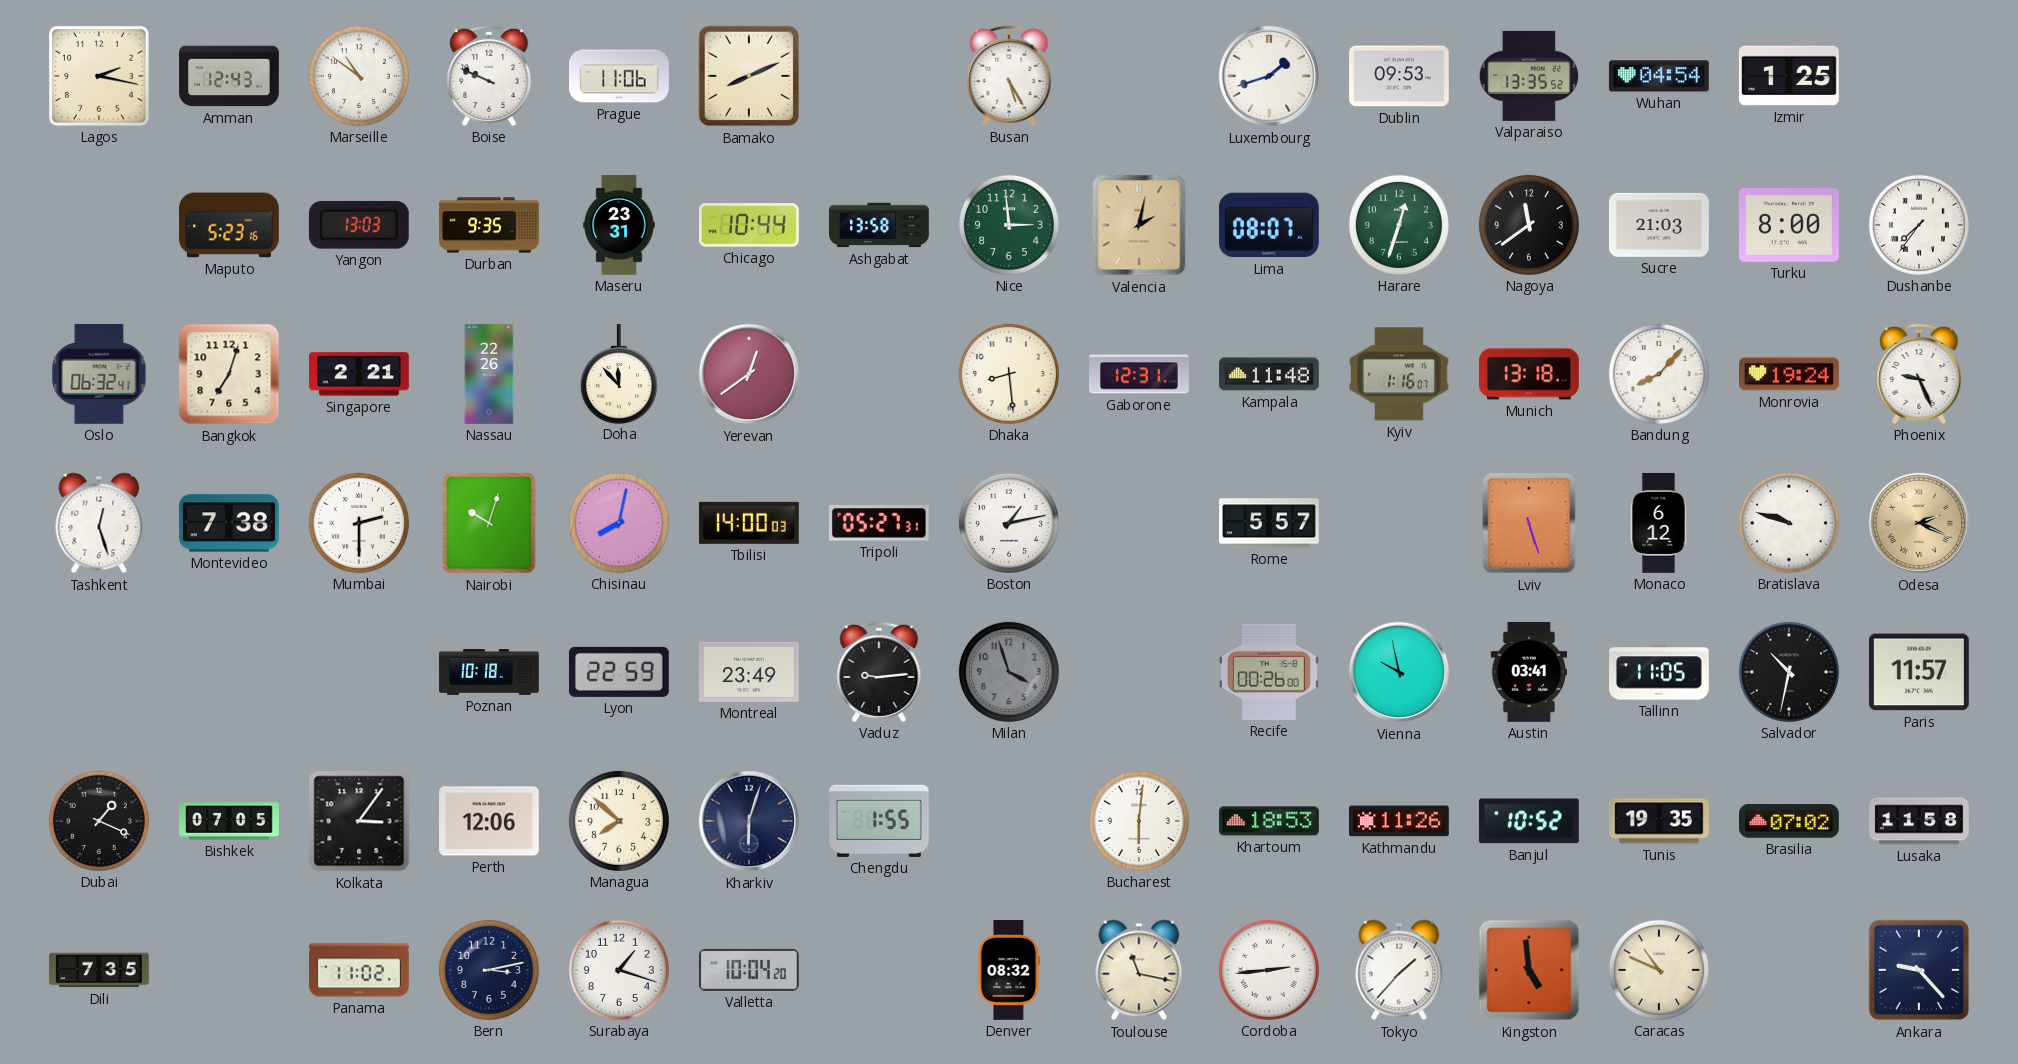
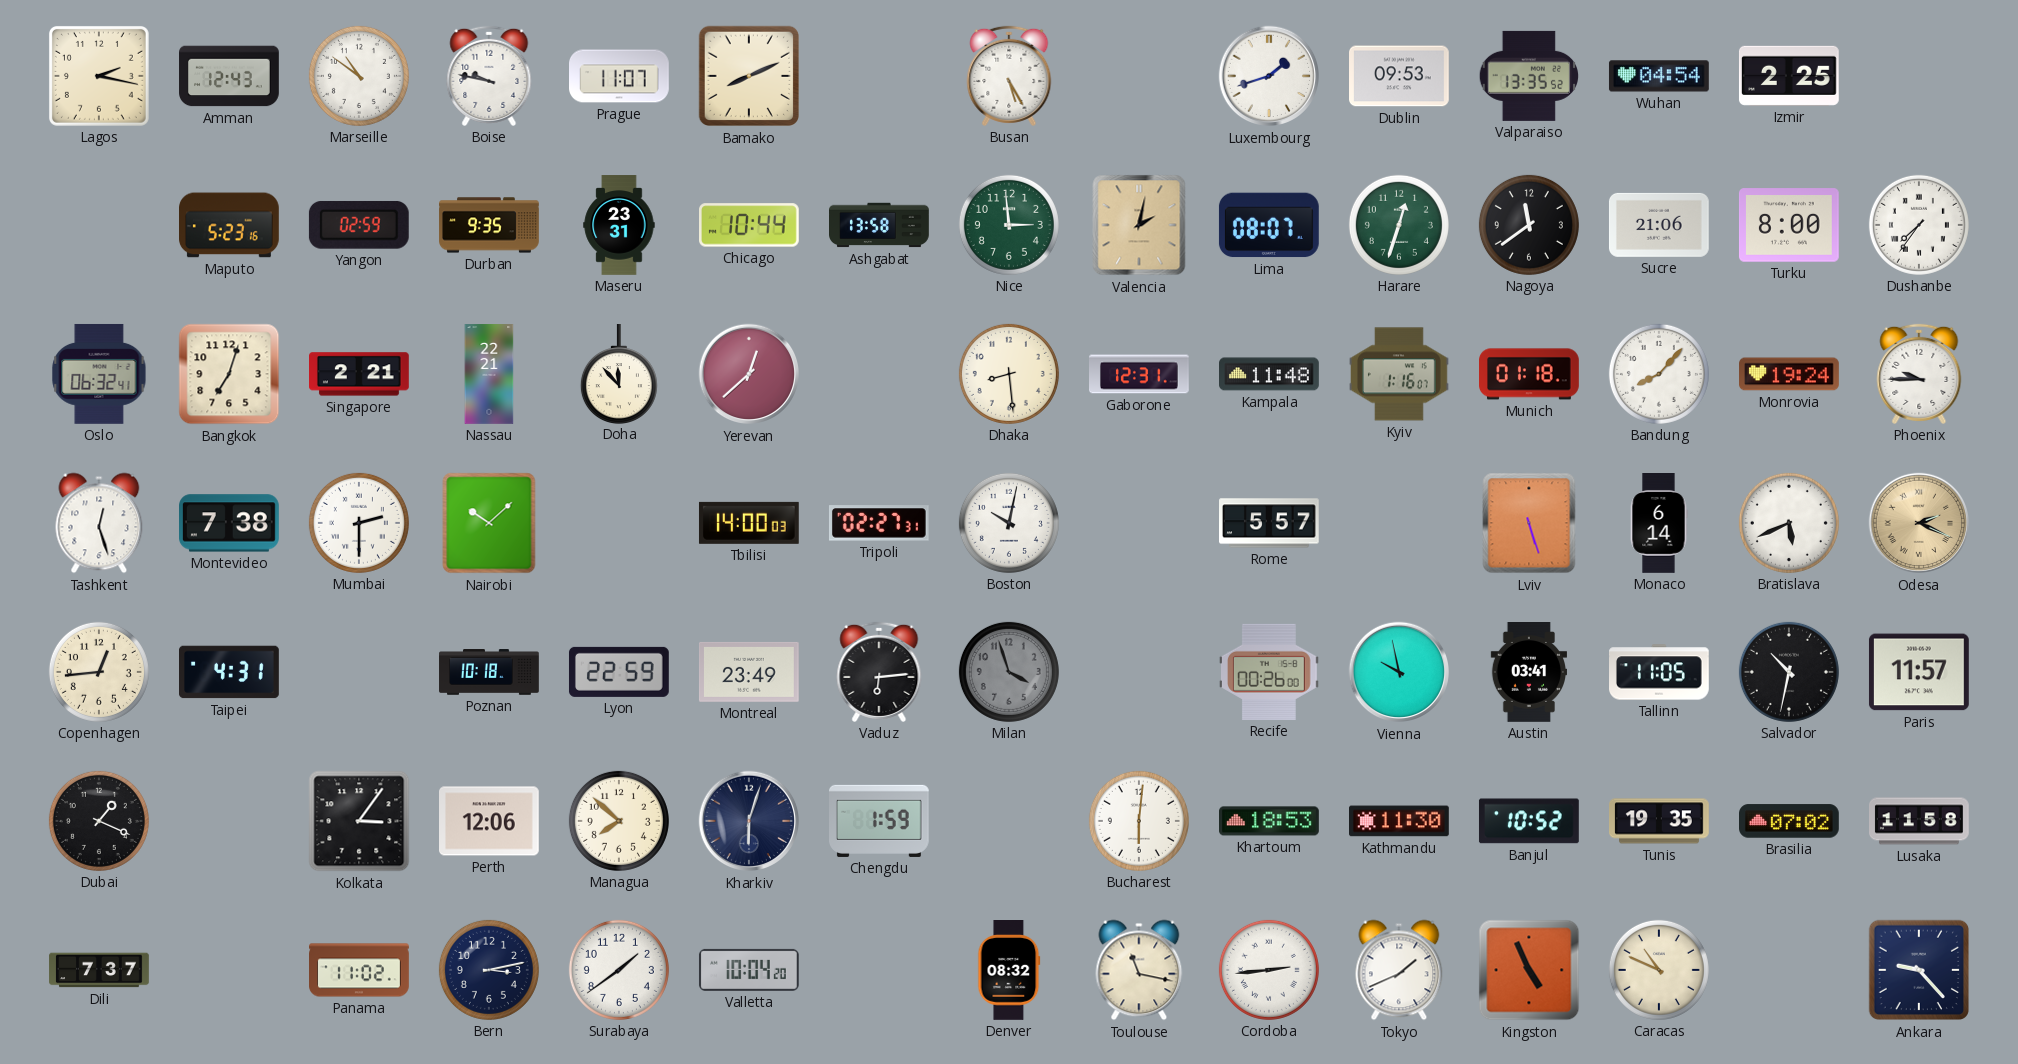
Boise: 9:49 -> 9:47 (489, 76)
Prague: 11:06 -> 11:07 (620, 76)
Izmir: 1:25 -> 2:25 (1789, 76)
Yangon: 13:03 -> 02:59 (359, 225)
Sucre: 21:03 -> 21:06 (1659, 225)
Nassau: 22:26 -> 22:21 (489, 374)
Yerevan: 12:39 -> 12:38 (749, 374)
Munich: 13:18 -> 01:18 (1530, 374)
Phoenix: 9:26 -> 9:45 (1919, 374)
Nairobi: 10:03 -> 10:08 (489, 523)
Chisinau: 8:02 -> none (619, 523)
Tripoli: 05:27 -> 02:27 (879, 523)
Boston: 1:13 -> 10:02 (1009, 523)
Monaco: 6:12 -> 6:14 (1659, 524)
Bratislava: 9:48 -> 5:41 (1789, 523)
Copenhagen: none -> 12:44 (99, 672)
Taipei: none -> 4:31 (230, 672)
Vaduz: 9:14 -> 6:14 (879, 672)
Bishkek: 07:05 -> none (230, 821)
Chengdu: 1:55 -> 1:59 (880, 821)
Kathmandu: 11:26 -> 11:30 (1400, 821)
Dili: 7:35 -> 7:37 (99, 970)
Surabaya: 1:18 -> 1:39 (619, 970)
Tokyo: 1:37 -> 1:41 (1399, 970)
Kingston: 4:59 -> 4:56 (1529, 970)
